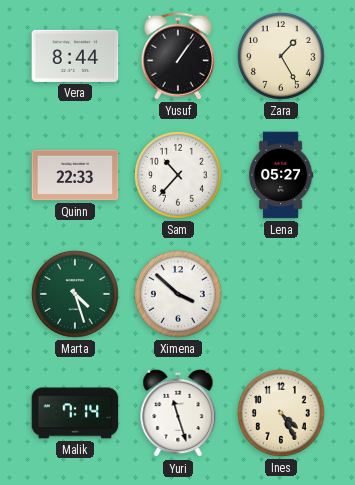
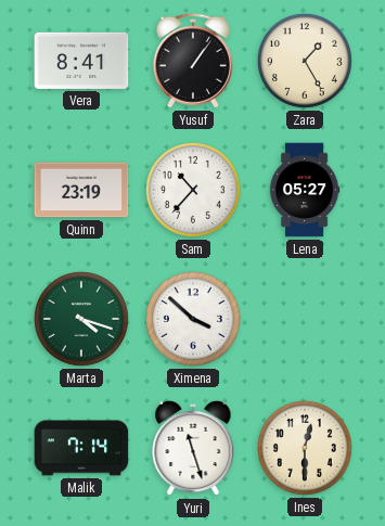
Vera: 8:44 -> 8:41 (81, 61)
Quinn: 22:33 -> 23:19 (81, 190)
Marta: 4:27 -> 4:18 (82, 320)
Ines: 4:25 -> 12:30 (306, 449)
